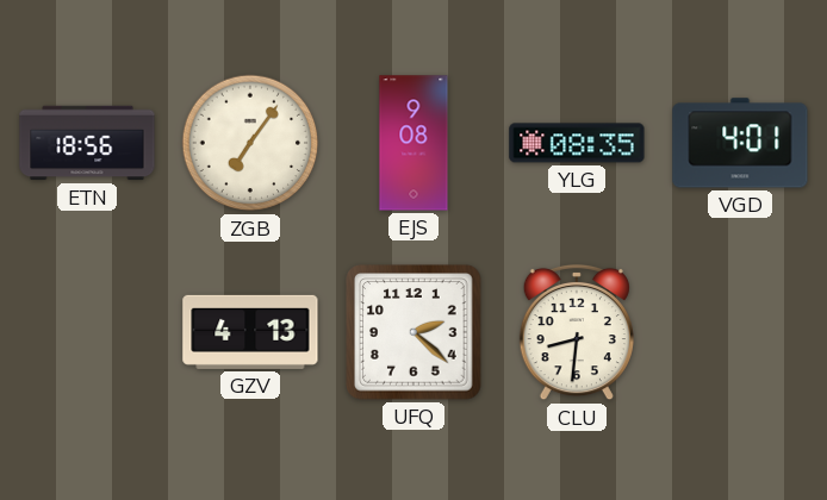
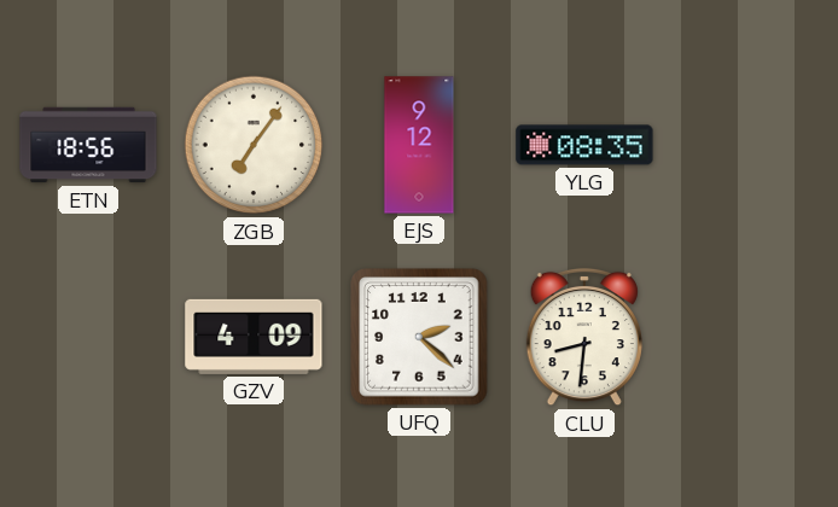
EJS: 9:08 -> 9:12 (419, 145)
VGD: 4:01 -> none (740, 143)
GZV: 4:13 -> 4:09 (254, 337)
